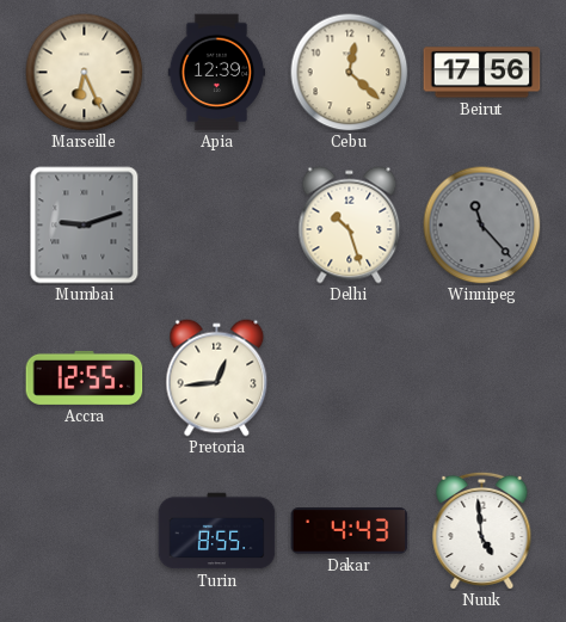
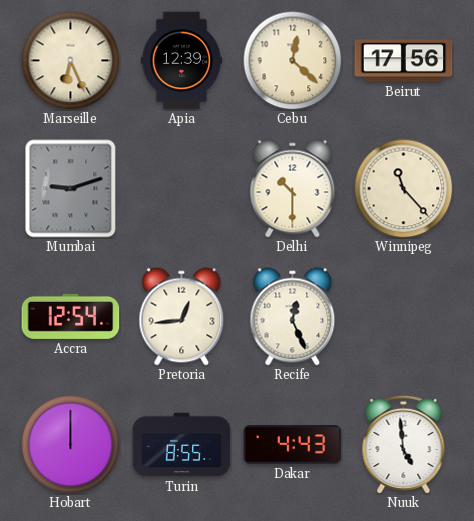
Delhi: 10:27 -> 10:30 (293, 189)
Winnipeg dial: grey -> cream (404, 189)
Accra: 12:55 -> 12:54 (71, 316)
Recife: none -> 12:26 (293, 317)
Hobart: none -> 12:00 (71, 445)
